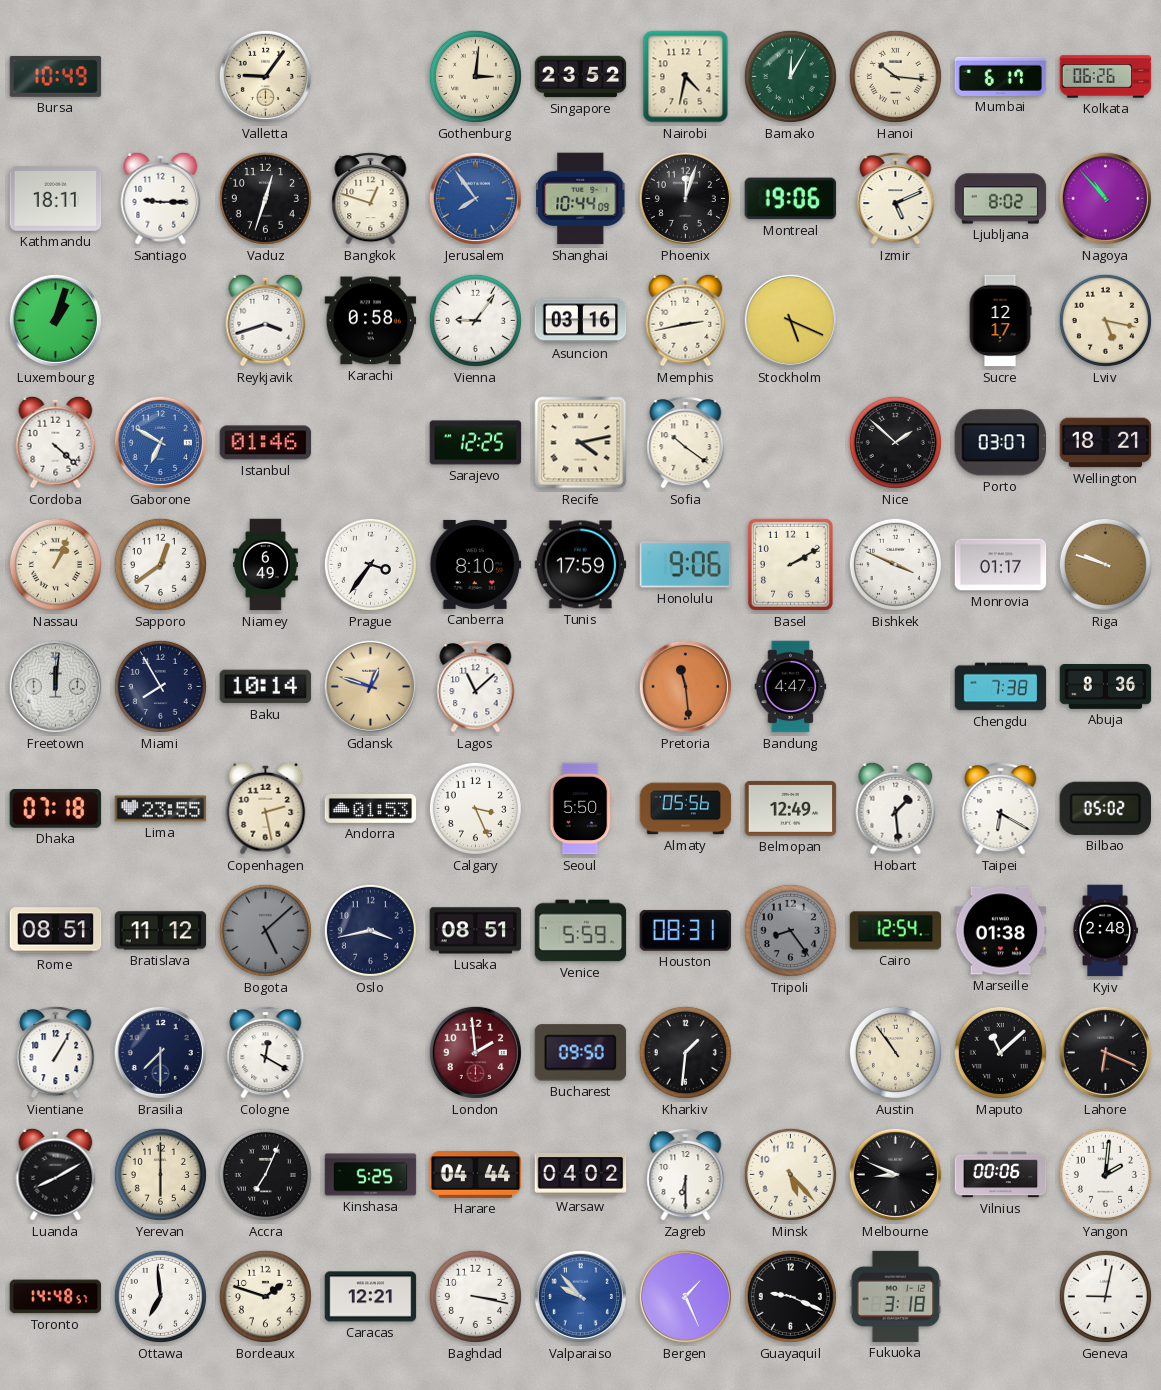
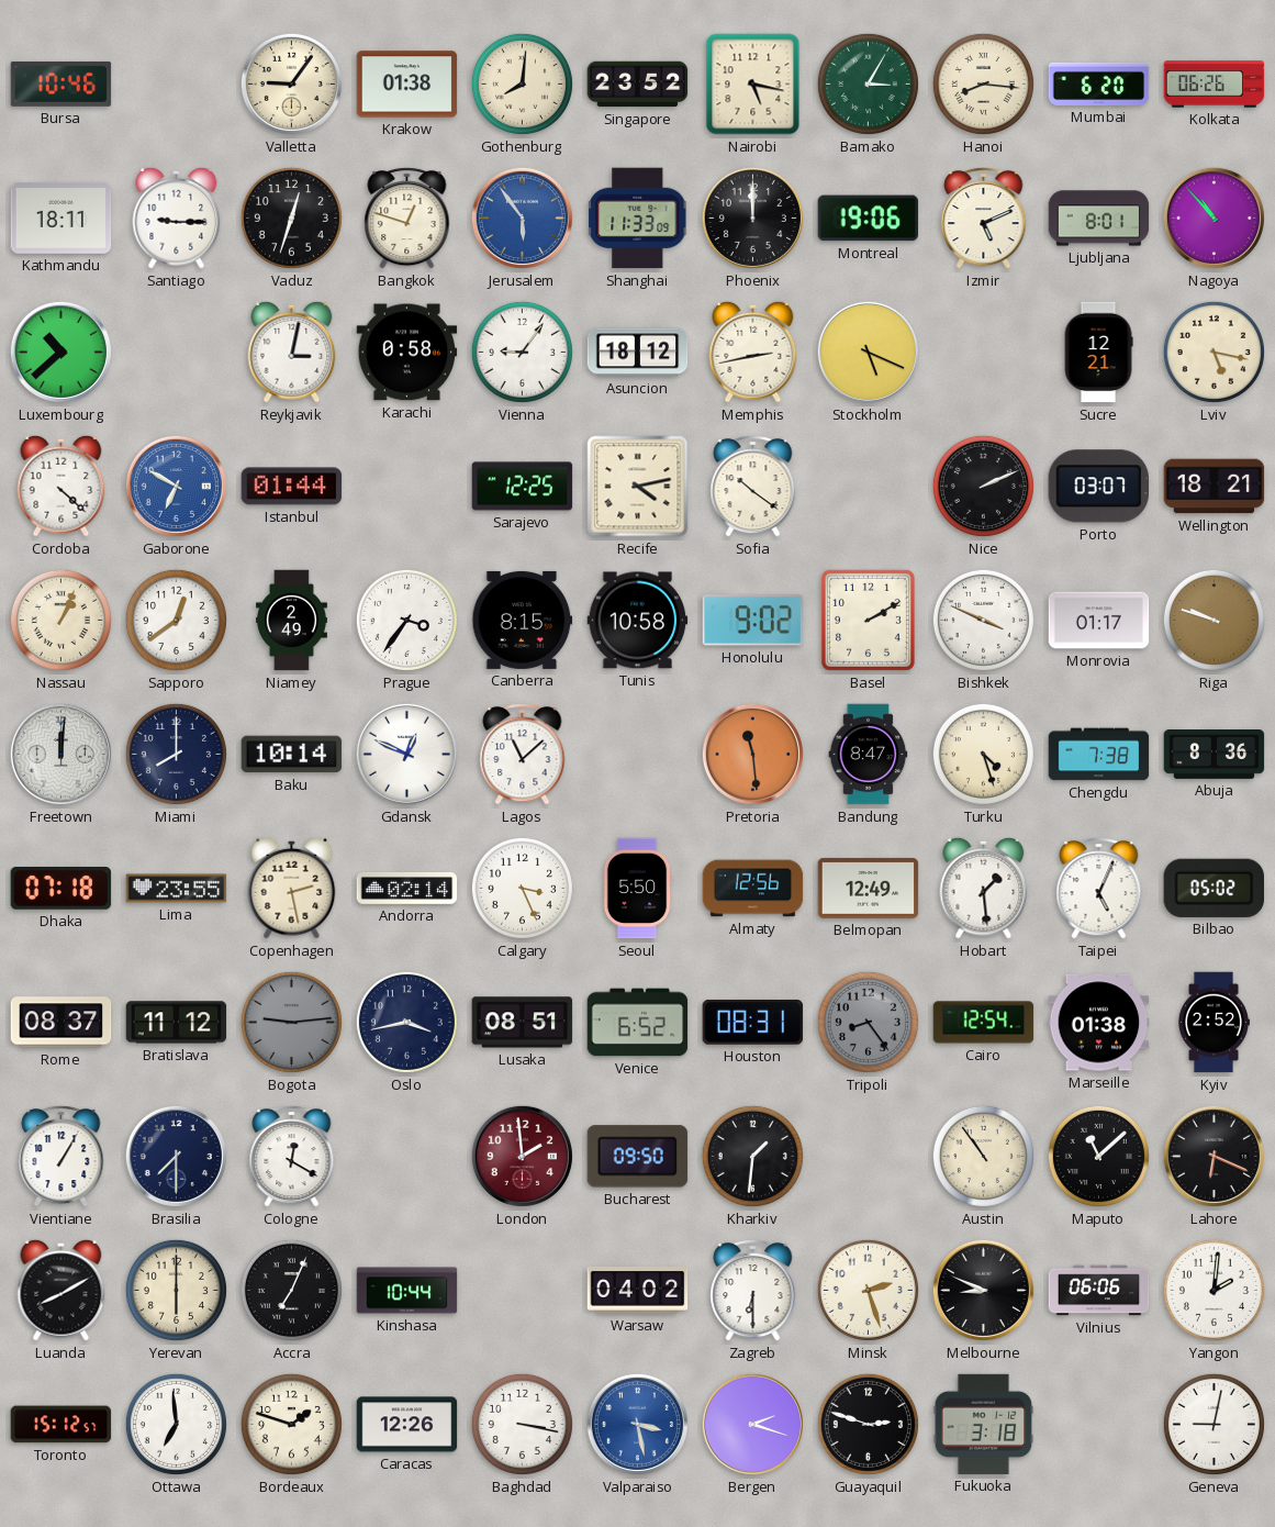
Bursa: 10:49 -> 10:46 (61, 83)
Krakow: none -> 01:38 (407, 85)
Gothenburg: 3:01 -> 8:01 (522, 83)
Nairobi: 4:32 -> 5:17 (753, 85)
Bamako: 12:05 -> 3:05 (868, 83)
Hanoi: 10:16 -> 8:16 (983, 83)
Mumbai: 6:17 -> 6:20 (1099, 83)
Jerusalem: 7:54 -> 5:54 (522, 218)
Shanghai: 10:44 -> 11:33 (638, 219)
Phoenix: 12:03 -> 12:00 (752, 218)
Ljubljana: 8:02 -> 8:01 (1099, 219)
Luxembourg: 1:03 -> 10:38 (60, 352)
Reykjavik: 3:42 -> 3:02 (292, 352)
Asuncion: 03:16 -> 18:12 (638, 353)
Sucre: 12:17 -> 12:21 (1098, 353)
Istanbul: 01:46 -> 01:44 (292, 487)
Nice: 1:52 -> 2:11 (983, 486)
Niamey: 6:49 -> 2:49 (291, 621)
Canberra: 8:10 -> 8:15 (523, 620)
Tunis: 17:59 -> 10:58 (638, 621)
Honolulu: 9:06 -> 9:02 (752, 621)
Miami: 7:55 -> 8:00 (176, 754)
Gdansk: 12:48 -> 12:49 (406, 754)
Gdansk dial: champagne -> white (406, 754)
Bandung: 4:47 -> 8:47 (869, 755)
Turku: none -> 4:27 (983, 754)
Andorra: 01:53 -> 02:14 (407, 889)
Almaty: 05:56 -> 12:56 (753, 889)
Taipei: 6:20 -> 5:04 (1099, 888)
Rome: 08:51 -> 08:37 (61, 1023)
Bogota: 5:08 -> 9:14 (291, 1022)
Venice: 5:59 -> 6:52 (638, 1023)
Kyiv: 2:48 -> 2:52 (1212, 1023)
Kinshasa: 5:25 -> 10:44 (407, 1291)
Harare: 04:44 -> none (476, 1175)
Minsk: 5:23 -> 2:27 (868, 1290)
Vilnius: 00:06 -> 06:06 (1099, 1291)
Toronto: 14:48 -> 15:12 (61, 1425)
Caracas: 12:21 -> 12:26 (407, 1425)
Valparaiso: 9:53 -> 3:28 (637, 1424)
Bergen: 1:26 -> 2:18 (752, 1424)
Guayaquil: 9:19 -> 2:48 (868, 1424)
